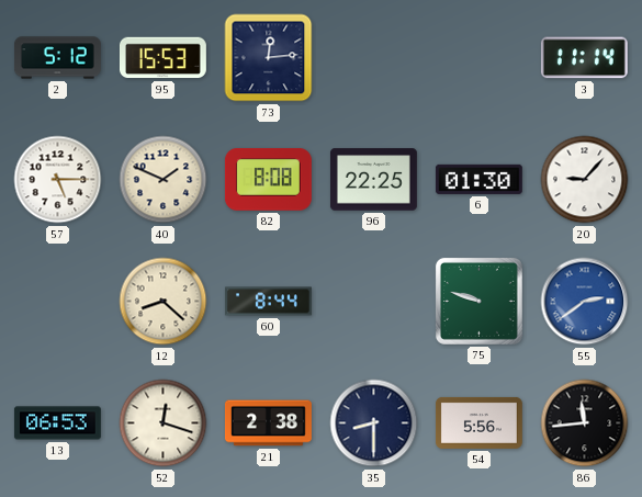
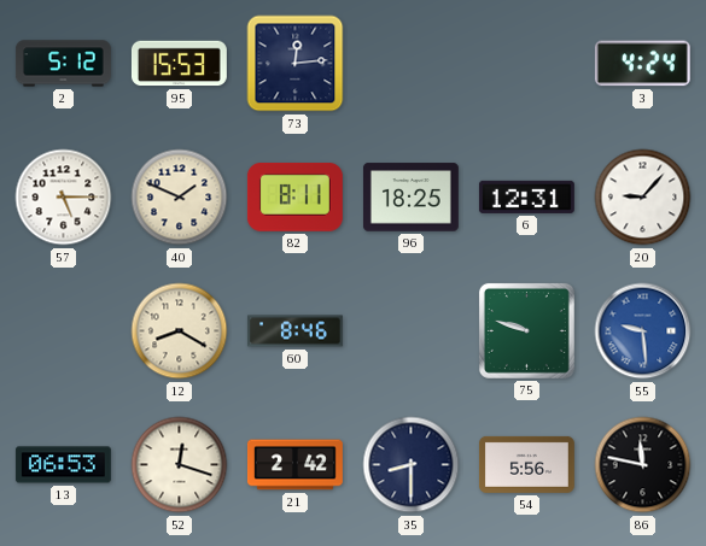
3: 11:14 -> 4:24 (642, 64)
82: 8:08 -> 8:11 (294, 198)
96: 22:25 -> 18:25 (410, 198)
6: 01:30 -> 12:31 (526, 196)
12: 8:22 -> 8:20 (180, 331)
60: 8:44 -> 8:46 (294, 331)
55: 2:39 -> 9:29 (643, 331)
21: 2:38 -> 2:42 (294, 465)
86: 11:44 -> 11:47 (643, 465)
